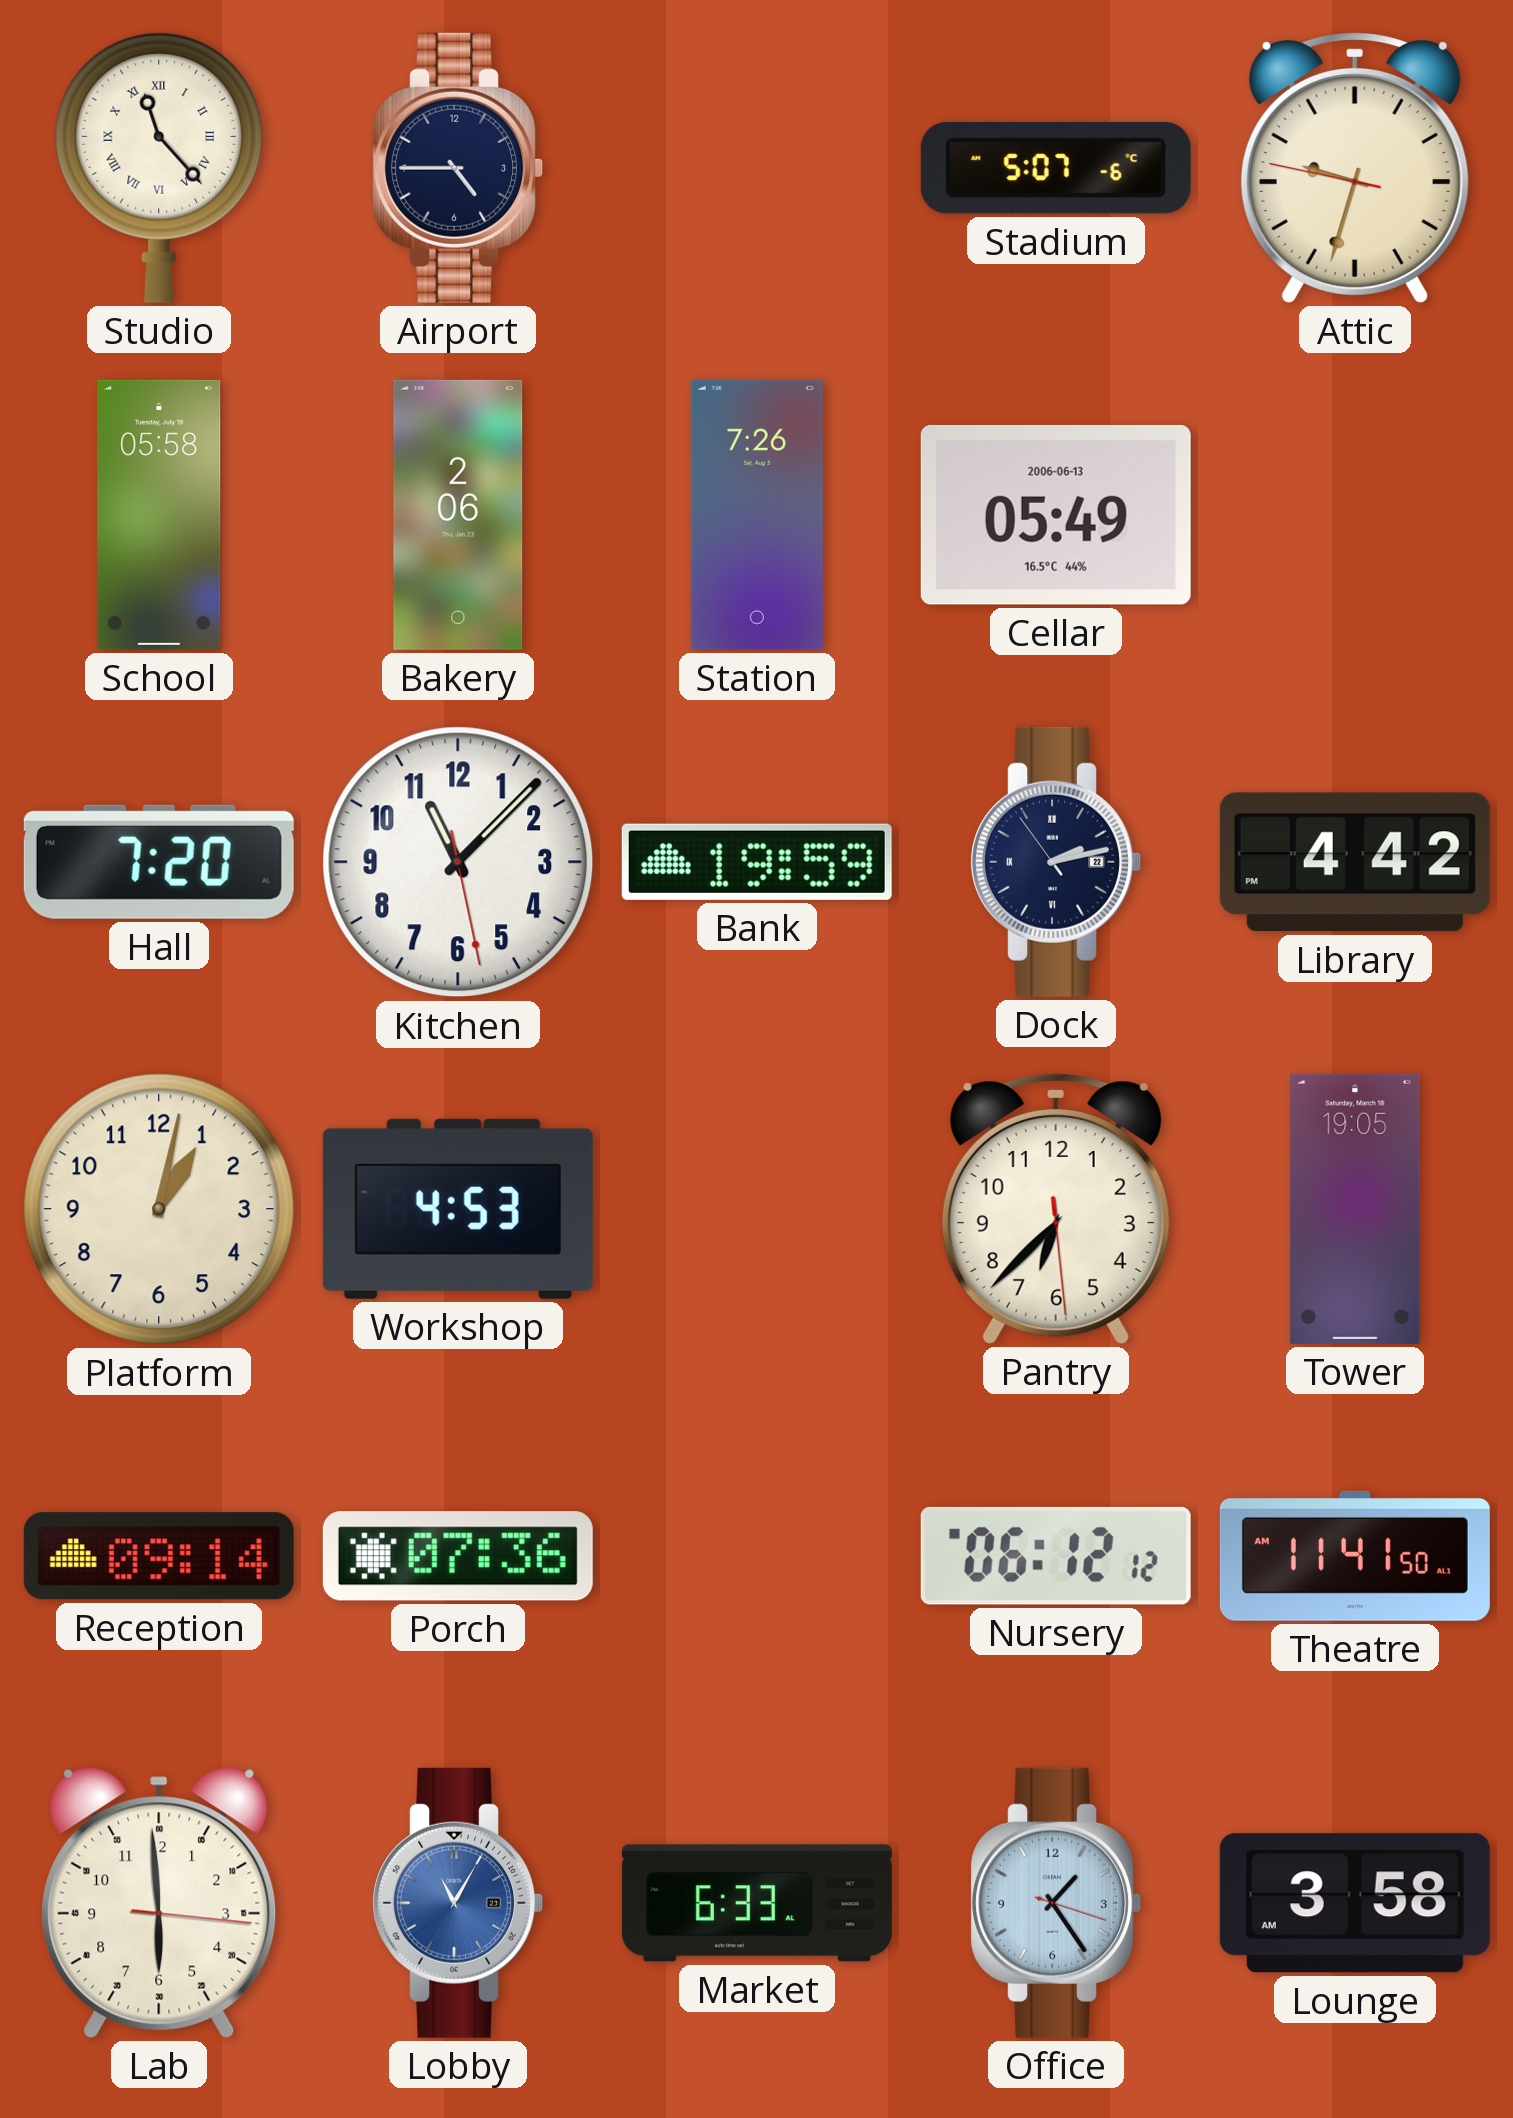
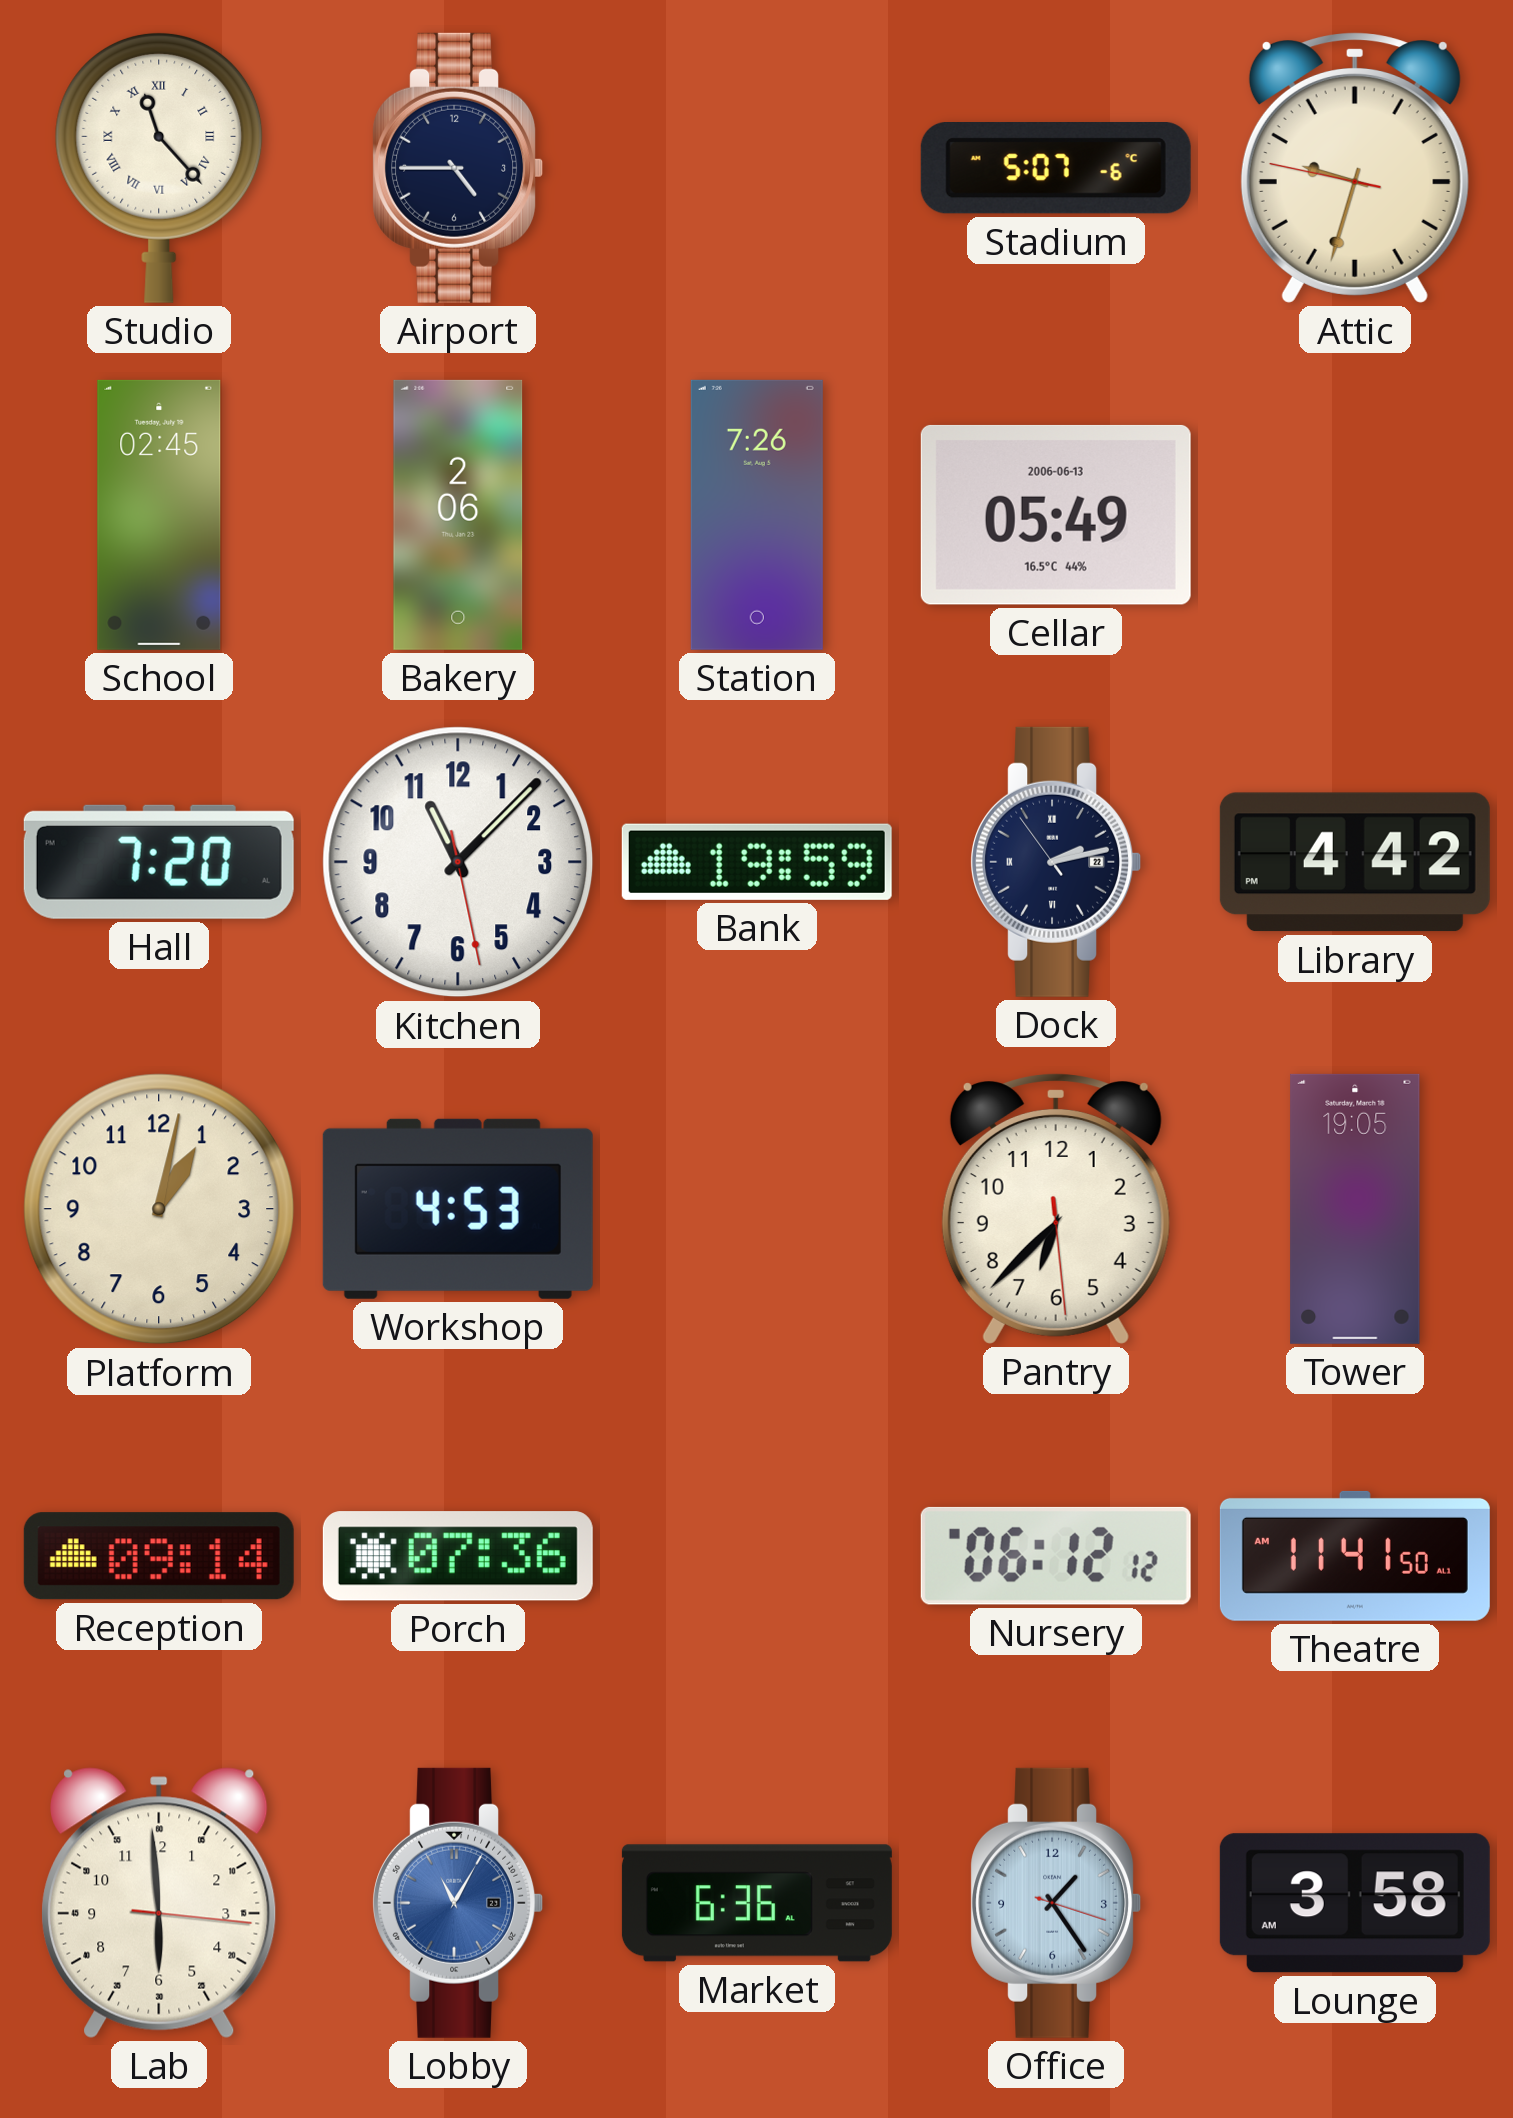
School: 05:58 -> 02:45 (159, 515)
Market: 6:33 -> 6:36 (757, 1903)
